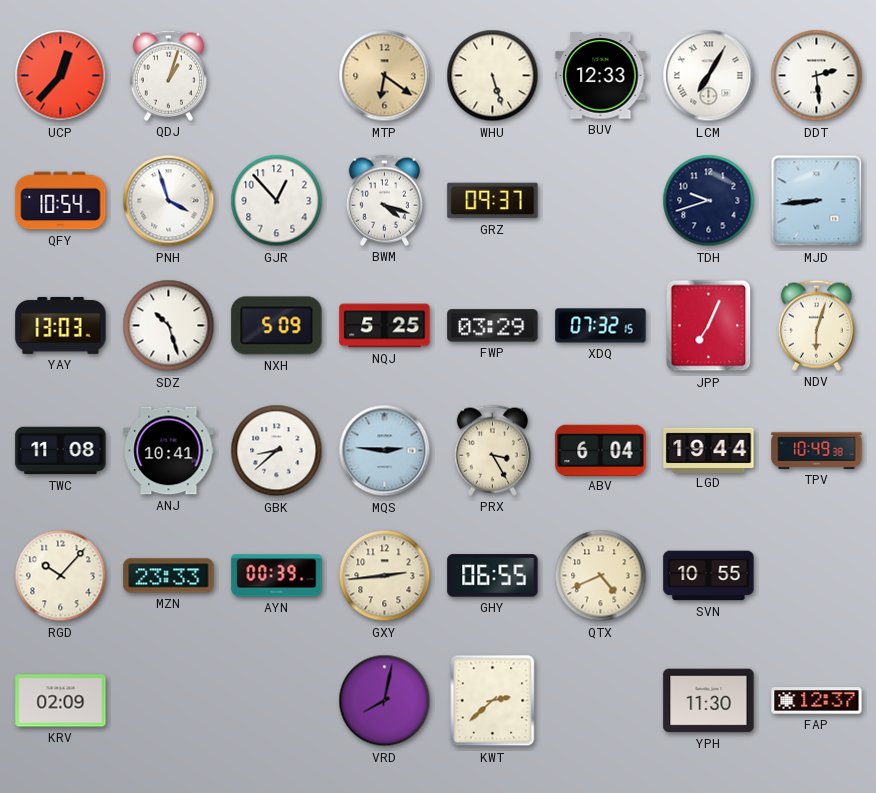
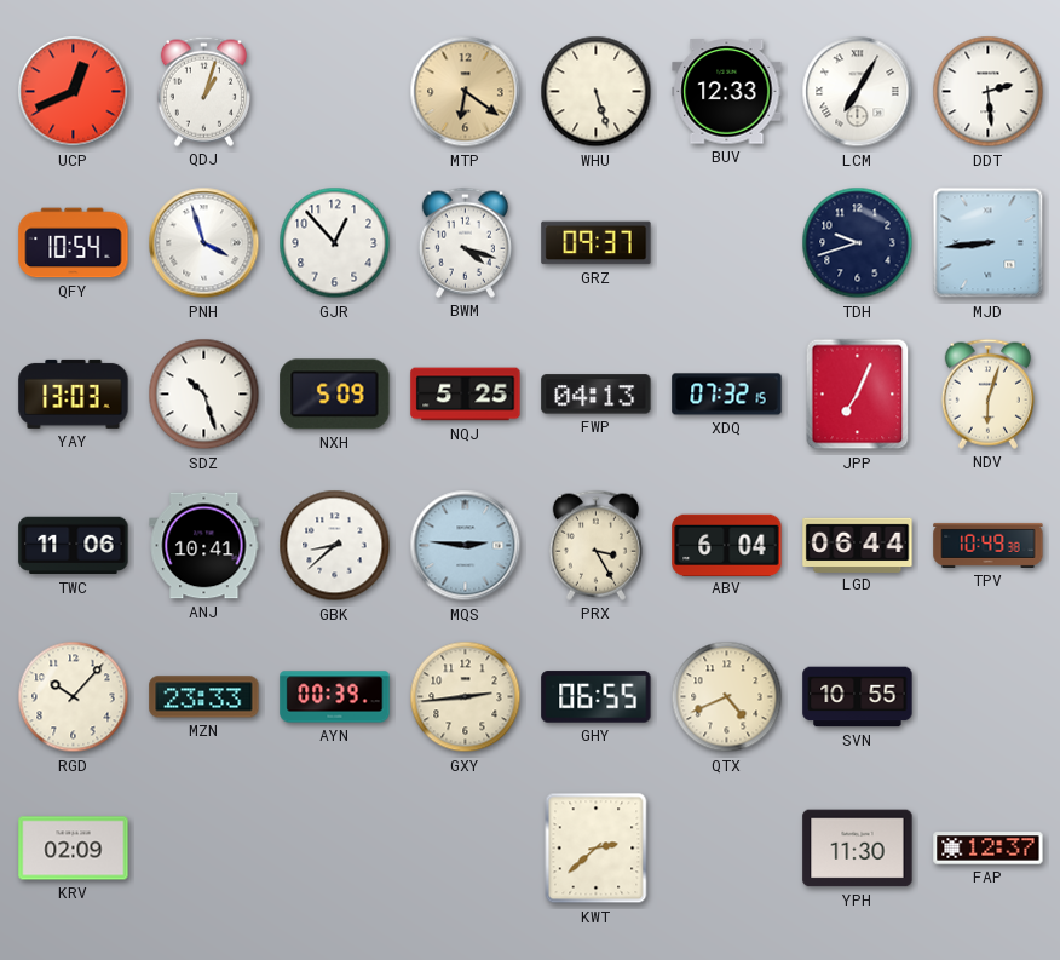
UCP: 12:37 -> 12:41 (74, 92)
FWP: 03:29 -> 04:13 (597, 395)
TWC: 11:08 -> 11:06 (74, 546)
LGD: 19:44 -> 06:44 (858, 545)
VRD: 8:02 -> none (385, 701)
